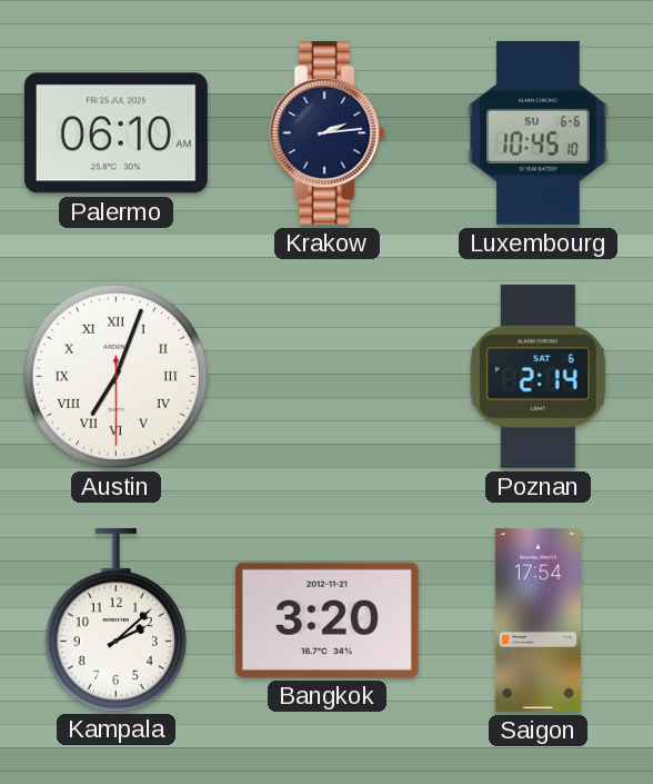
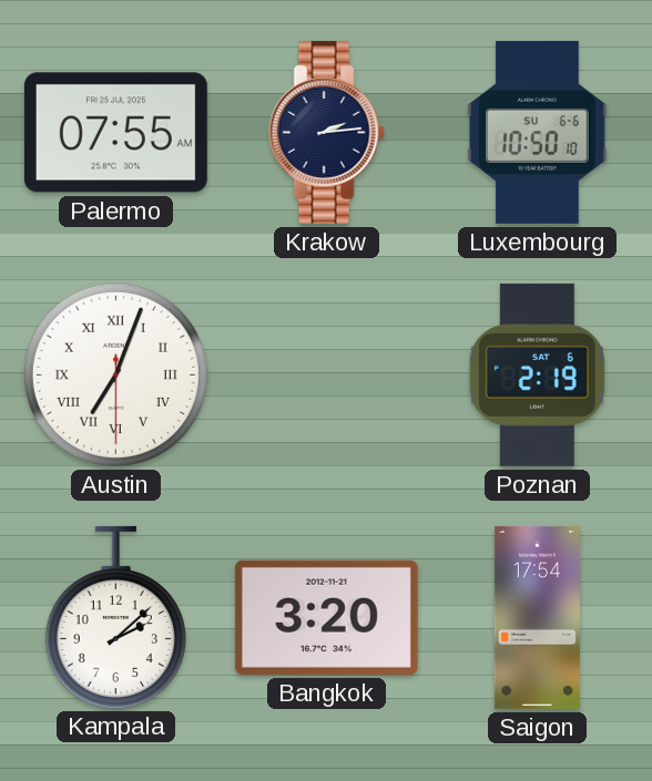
Palermo: 06:10 -> 07:55 (115, 133)
Luxembourg: 10:45 -> 10:50 (538, 132)
Poznan: 2:14 -> 2:19 (537, 374)
